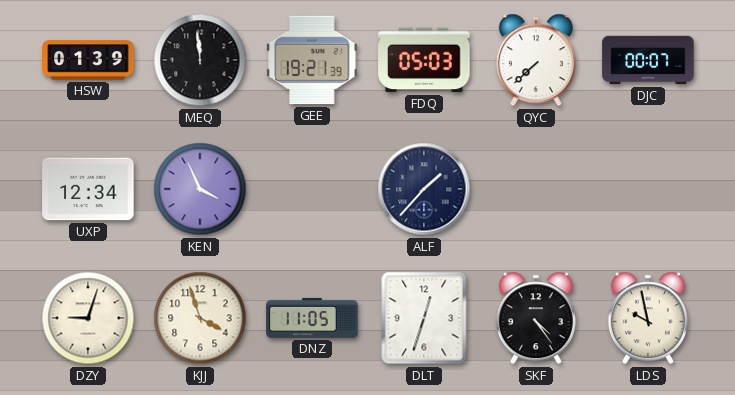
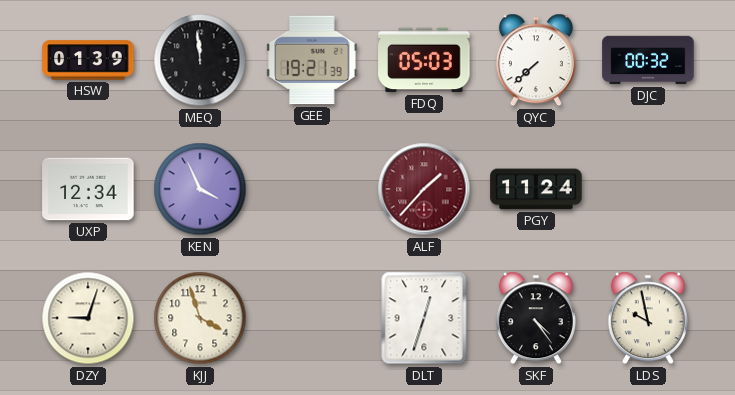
DJC: 00:07 -> 00:32 (648, 60)
ALF dial: navy -> burgundy (424, 189)
PGY: none -> 11:24 (536, 189)
DNZ: 11:05 -> none (312, 318)
